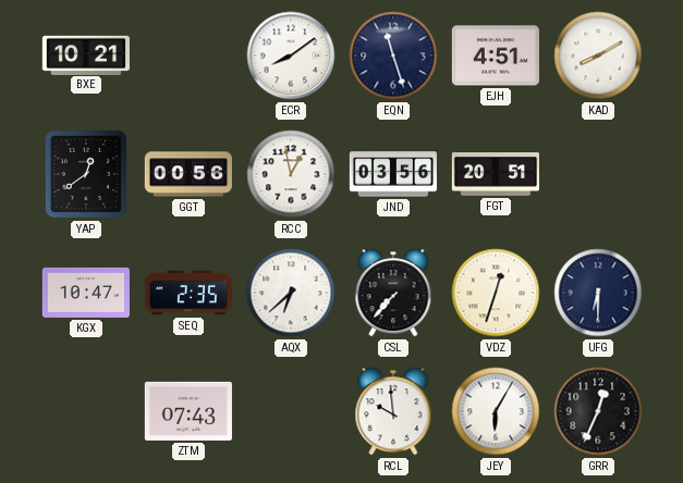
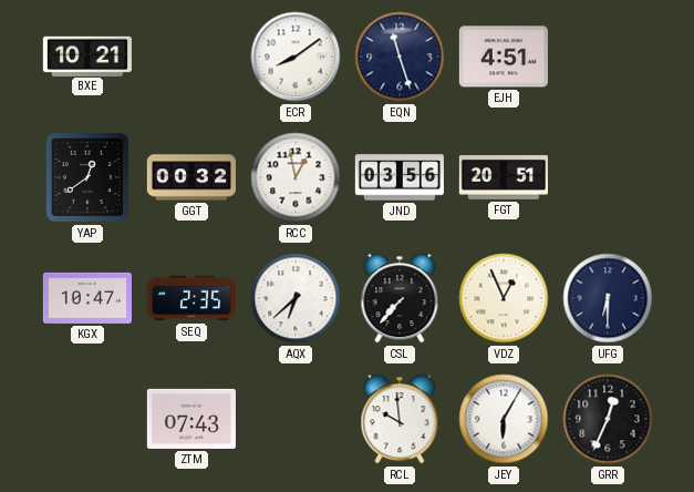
KAD: 8:10 -> none (598, 55)
GGT: 00:56 -> 00:32 (191, 177)
VDZ: 12:33 -> 12:56 (504, 298)
